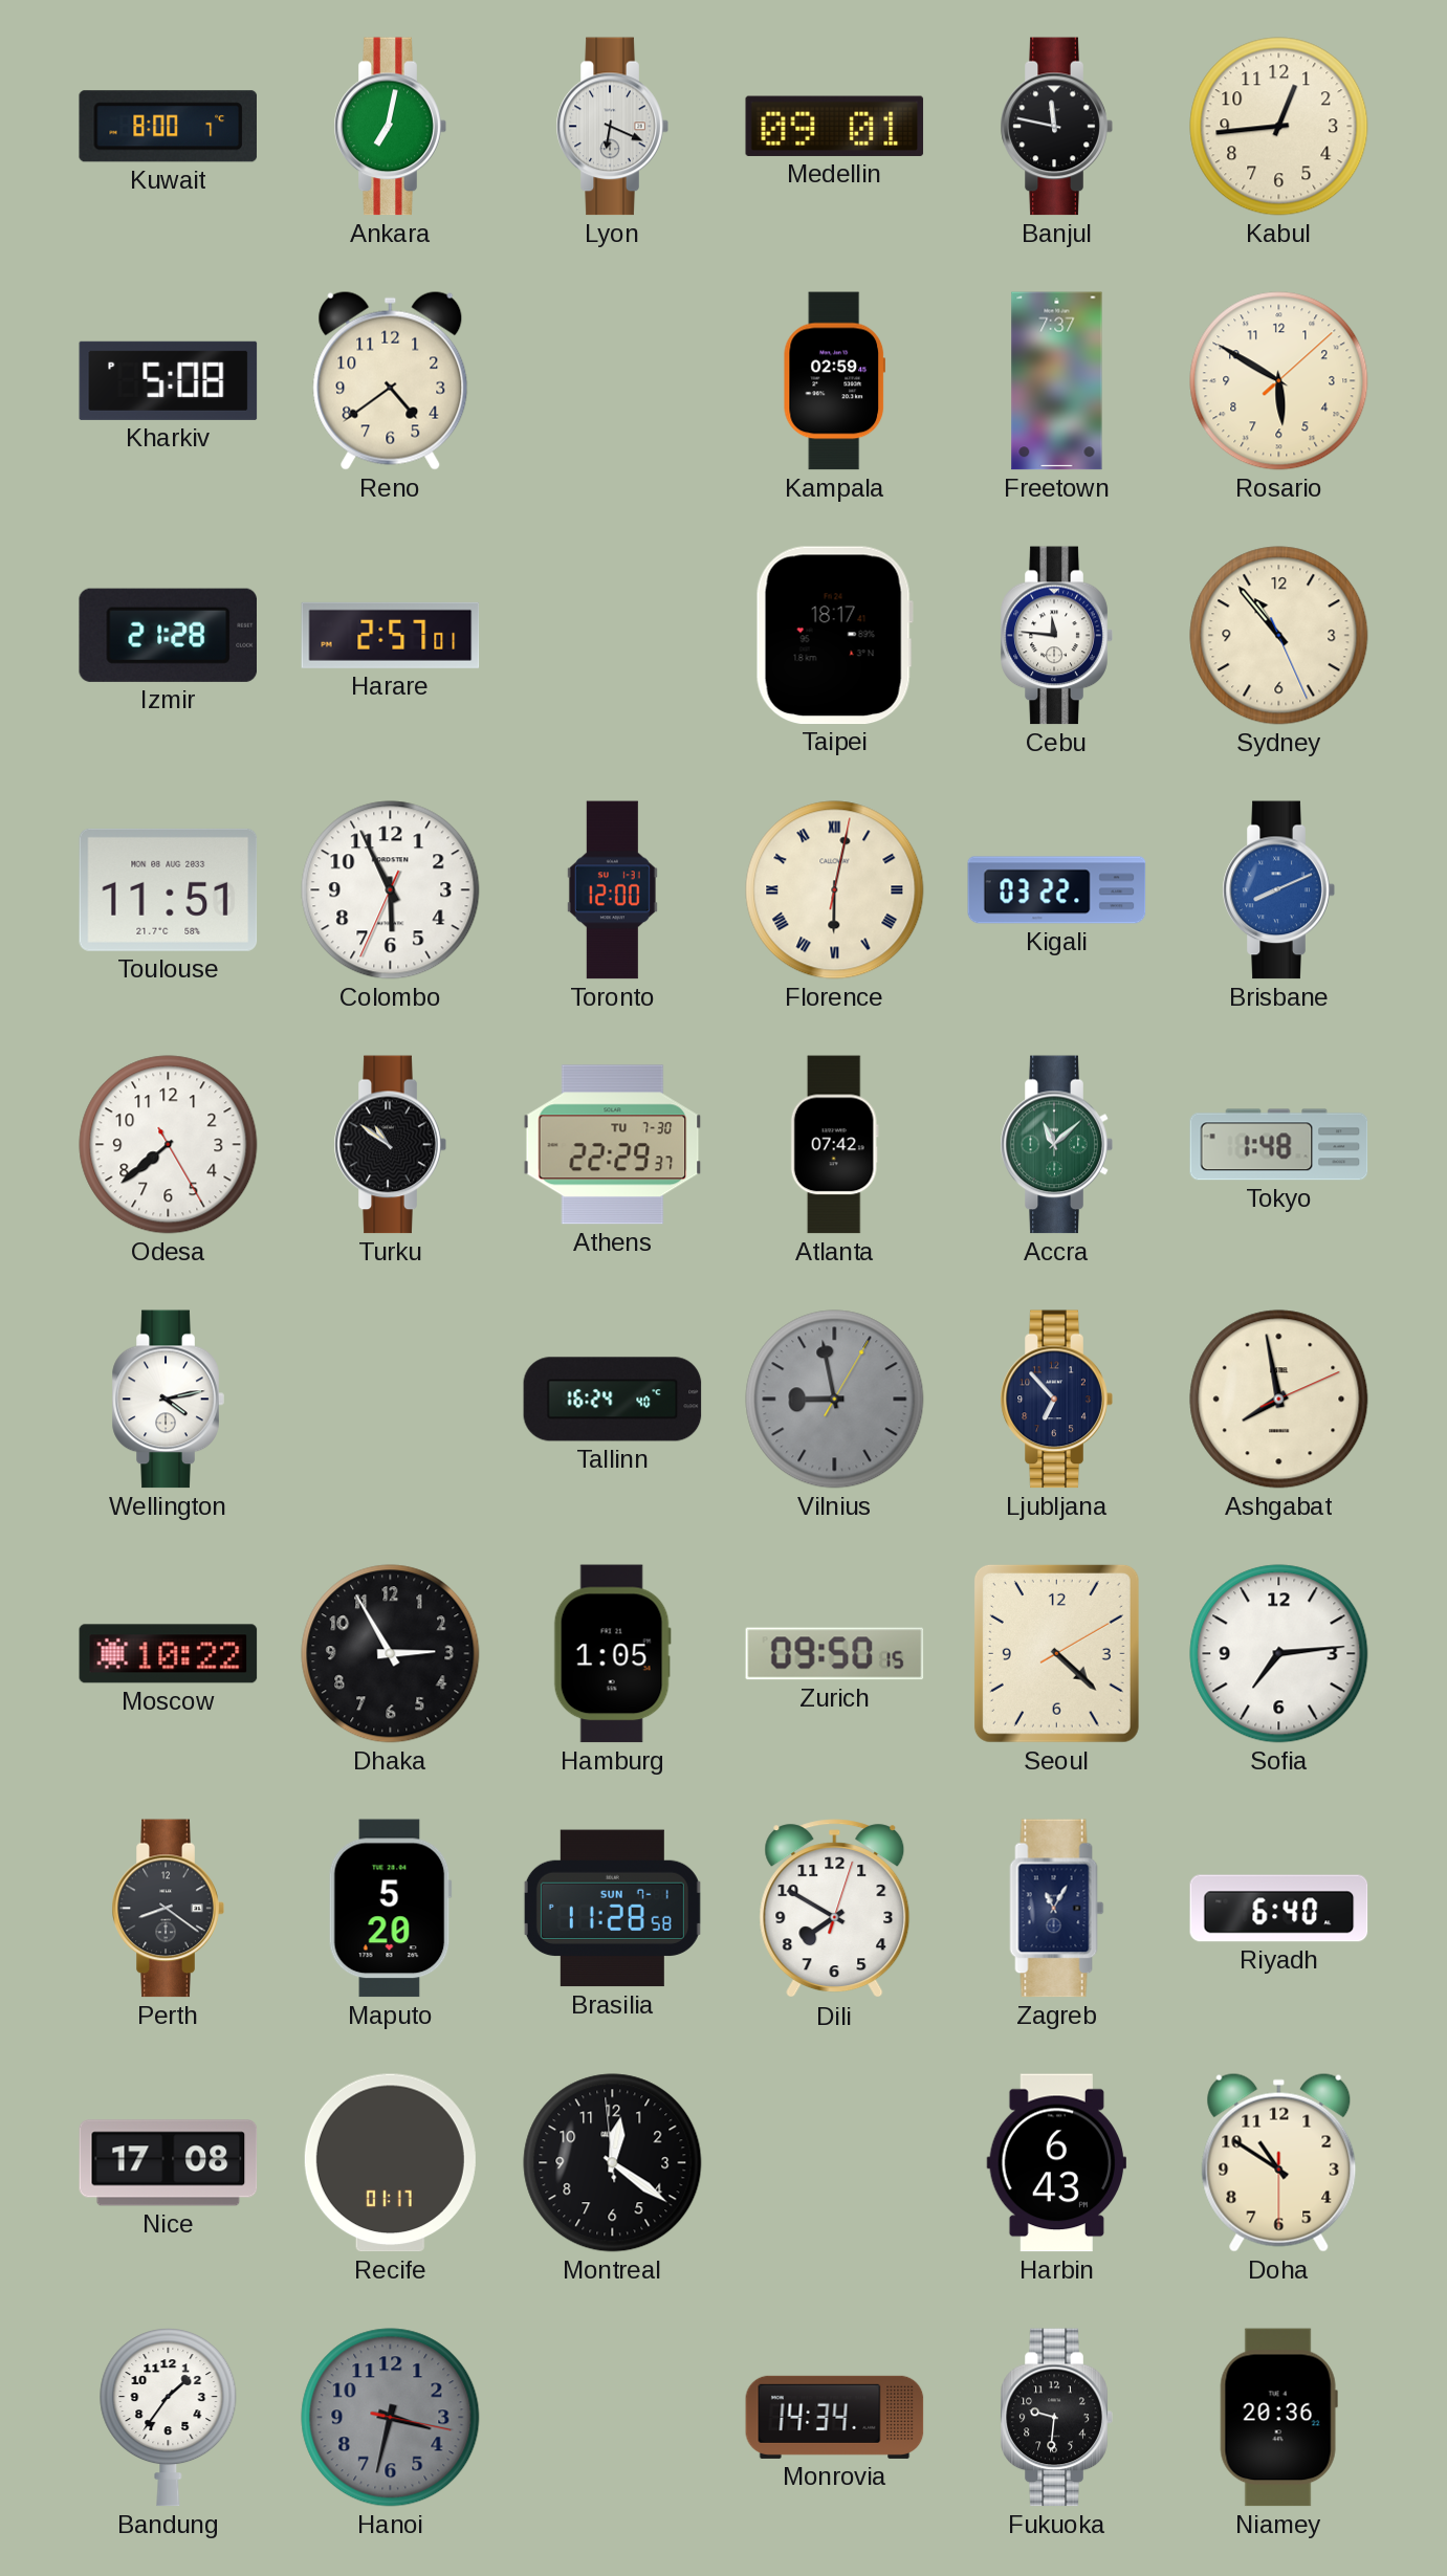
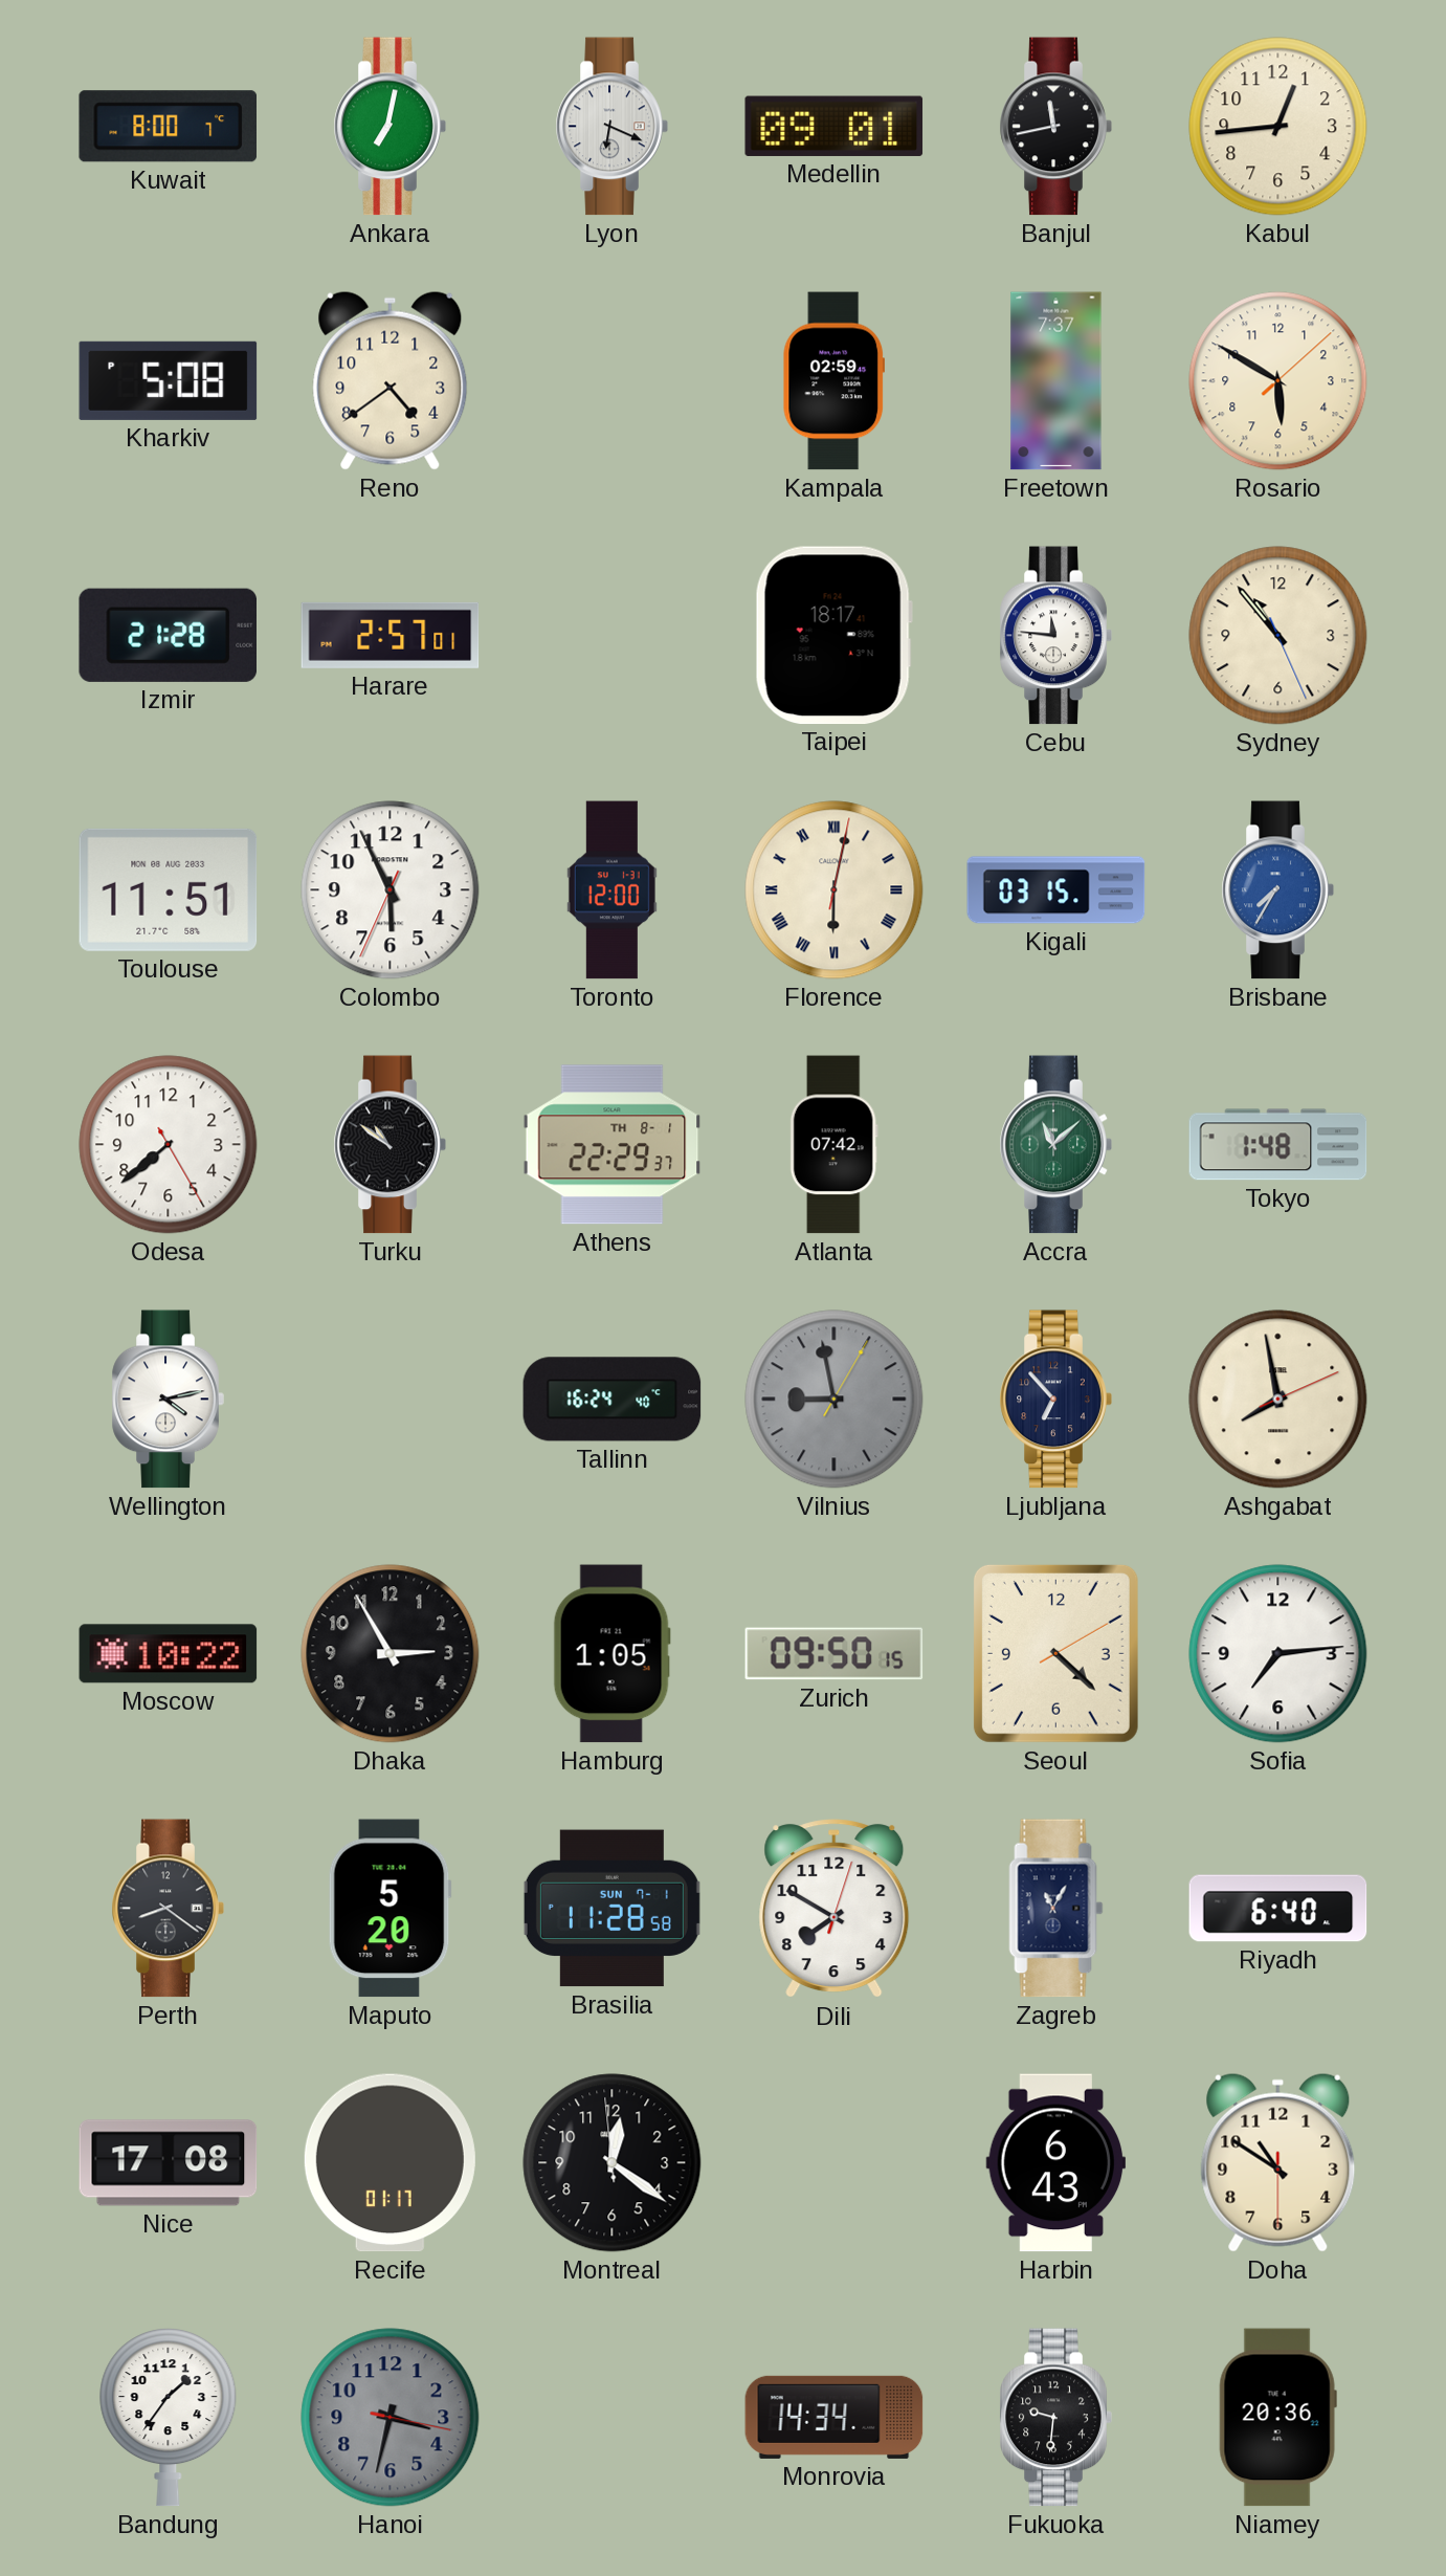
Banjul: 11:47 -> 11:43 (1055, 127)
Kigali: 03:22 -> 03:15 (1056, 890)
Brisbane: 8:11 -> 7:35 (1277, 890)
Athens date: TU 7-30 -> TH 8-1 (613, 1145)
